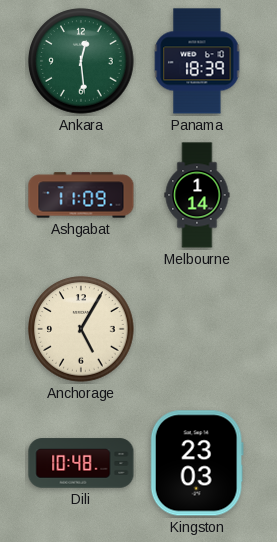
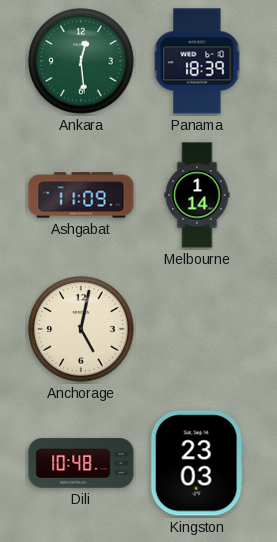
Anchorage: 5:05 -> 5:02 (81, 329)
